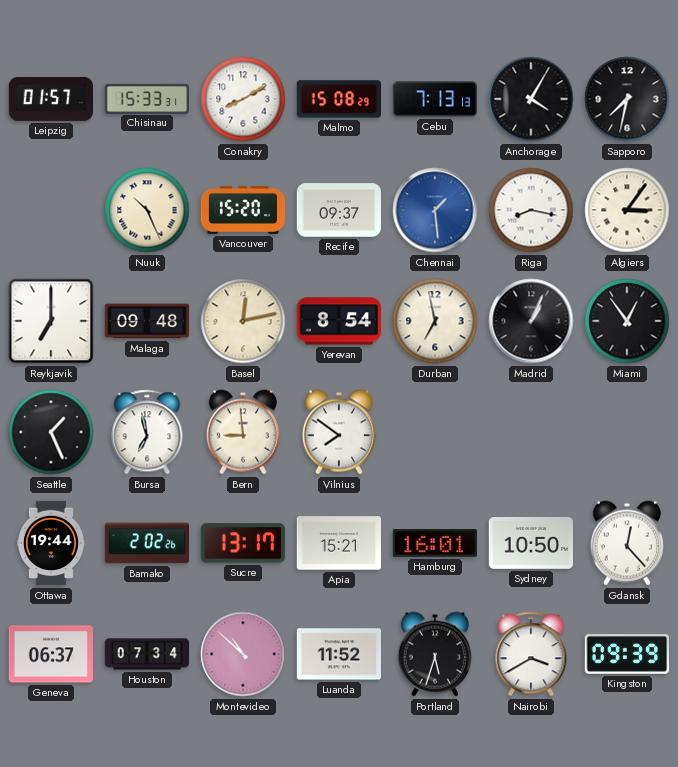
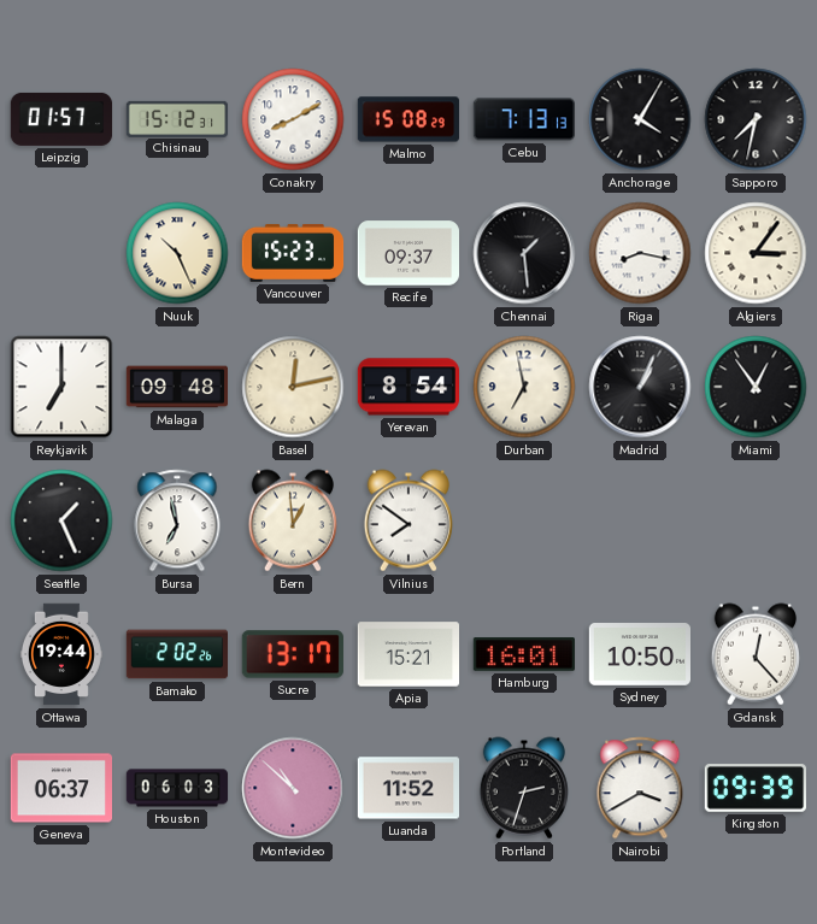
Chisinau: 15:33 -> 15:12 (177, 118)
Vancouver: 15:20 -> 15:23 (293, 253)
Chennai dial: blue -> black (524, 253)
Bern: 8:59 -> 12:59 (293, 520)
Houston: 07:34 -> 06:03 (177, 788)
Portland: 5:33 -> 2:33 (524, 788)
